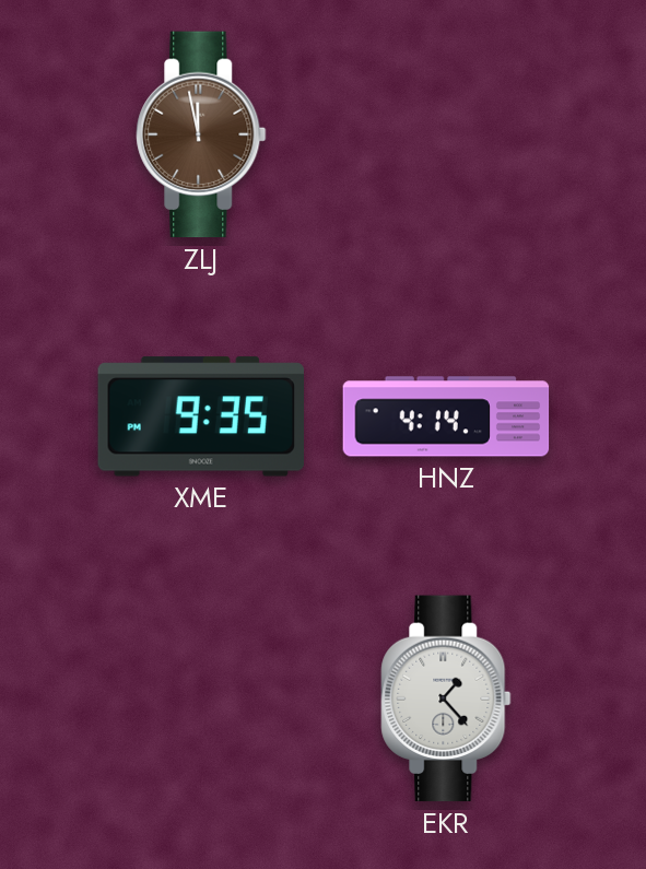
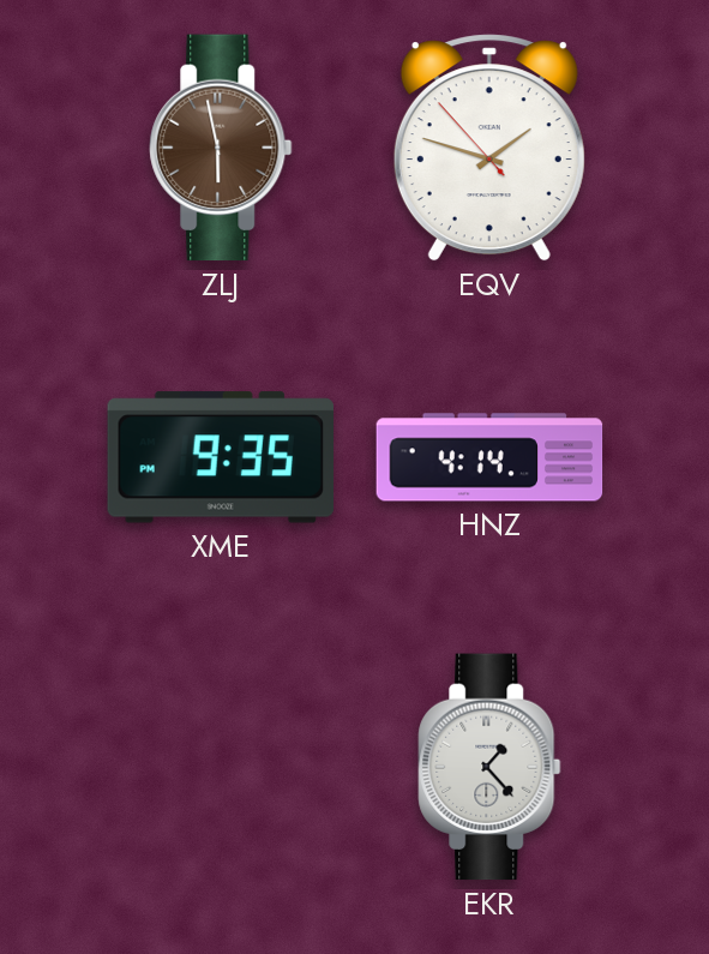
ZLJ: 11:58 -> 5:58 (221, 148)
EQV: none -> 1:47 (489, 148)
